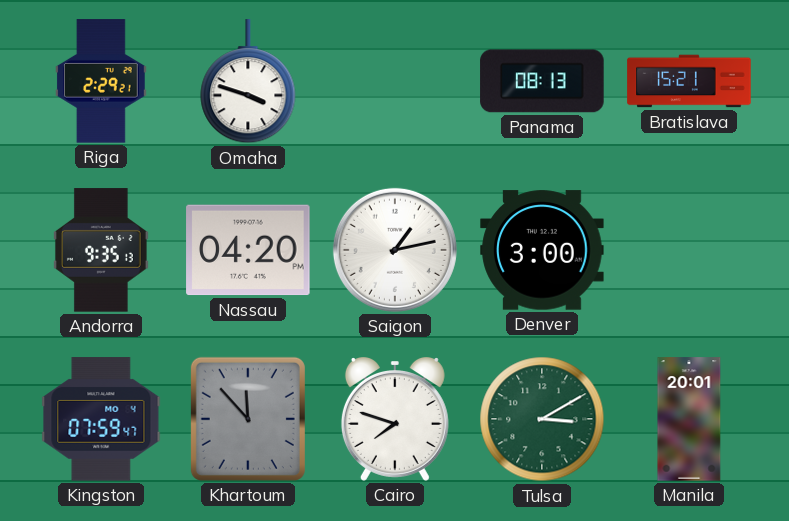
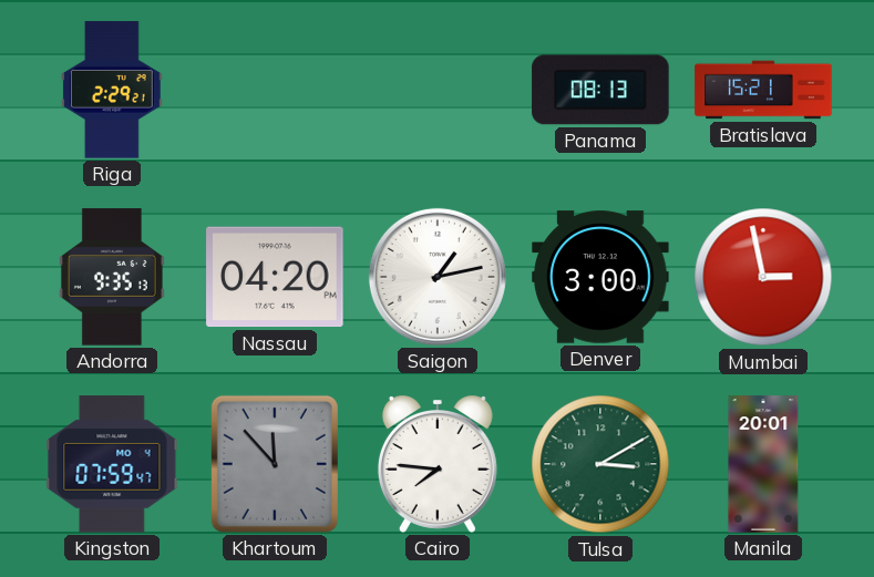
Omaha: 3:48 -> none (248, 82)
Mumbai: none -> 2:58 (763, 277)
Cairo: 7:48 -> 7:46 (438, 465)
